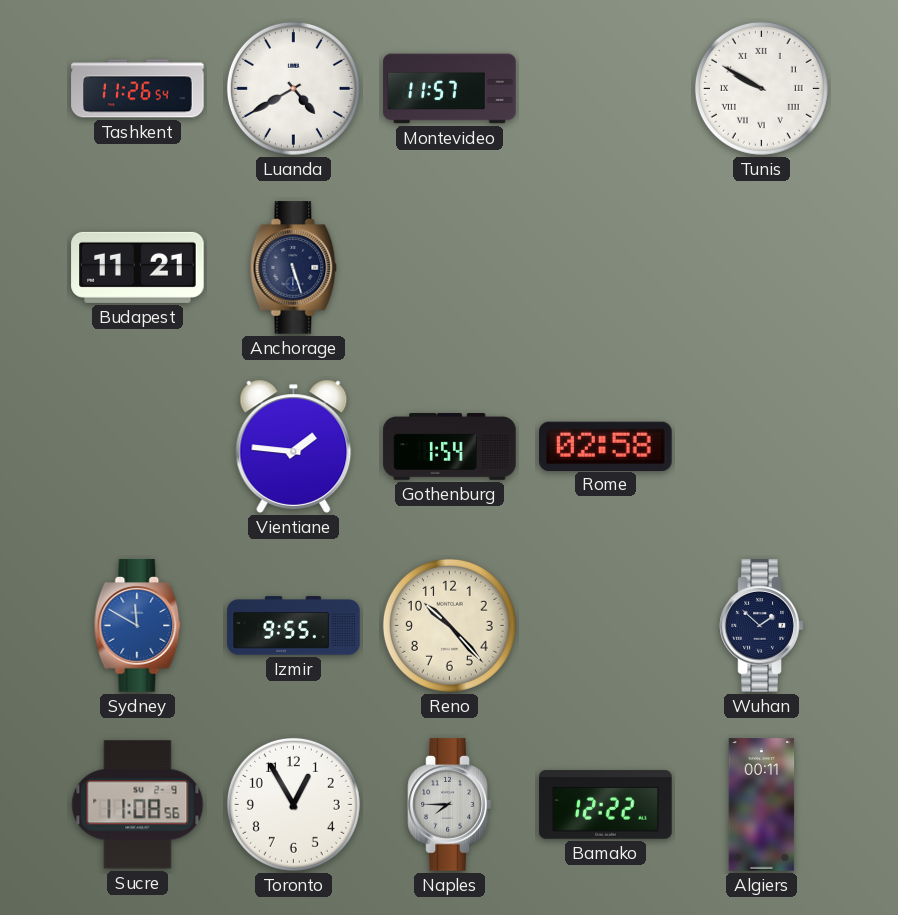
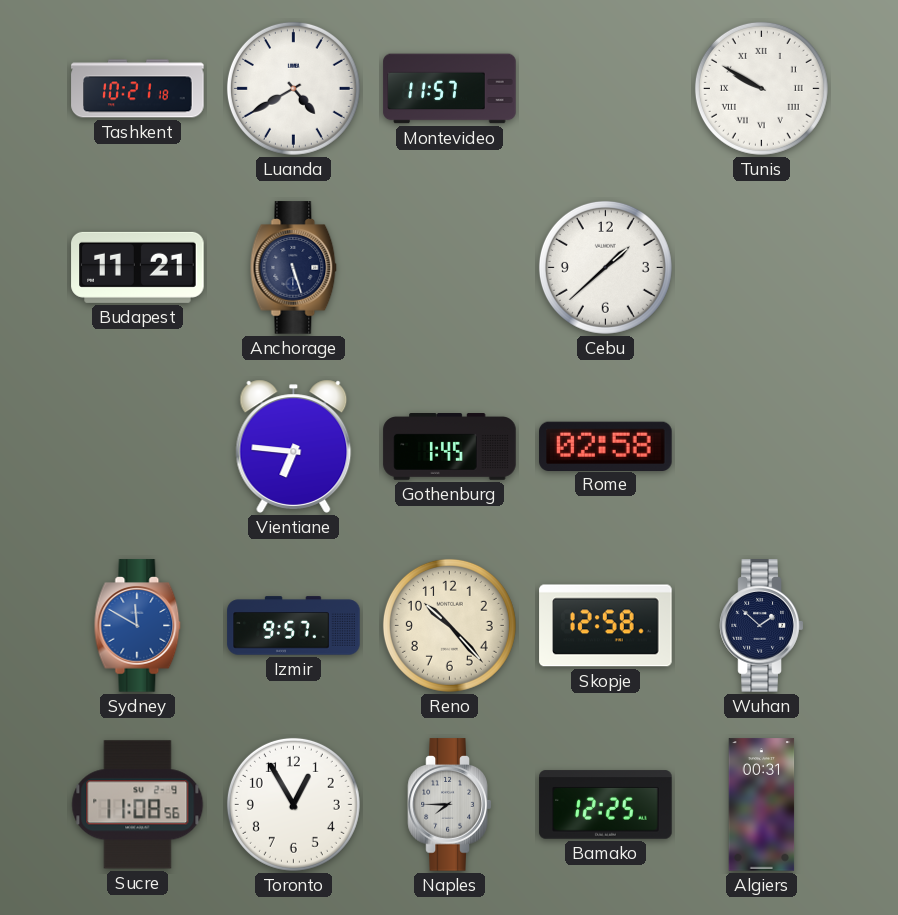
Tashkent: 11:26 -> 10:21 (138, 89)
Cebu: none -> 1:38 (605, 267)
Vientiane: 1:46 -> 6:46 (294, 446)
Gothenburg: 1:54 -> 1:45 (450, 447)
Izmir: 9:55 -> 9:57 (294, 626)
Skopje: none -> 12:58 (606, 626)
Bamako: 12:22 -> 12:25 (606, 805)
Algiers: 00:11 -> 00:31 (762, 805)
